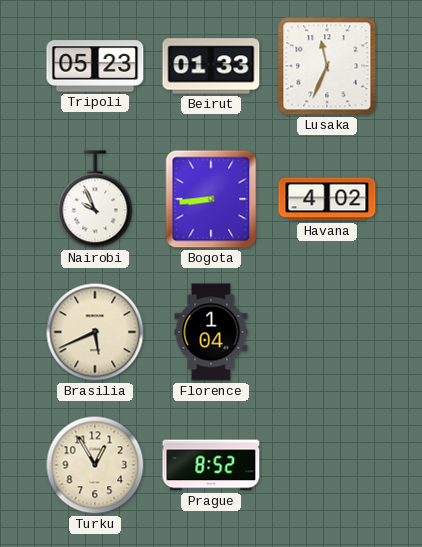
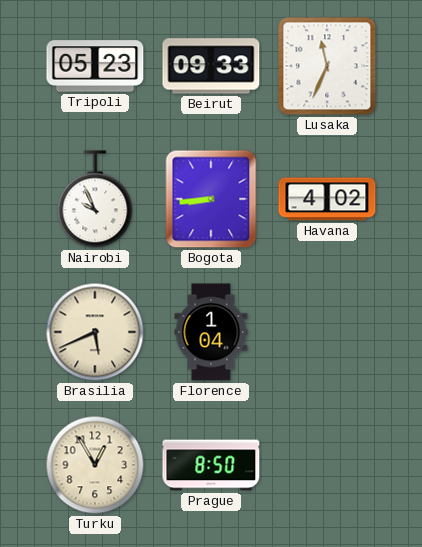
Beirut: 01:33 -> 09:33 (211, 66)
Prague: 8:52 -> 8:50 (211, 465)
